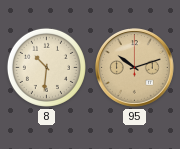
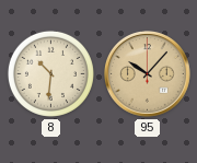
95: 10:12 -> 10:07 (148, 74)
